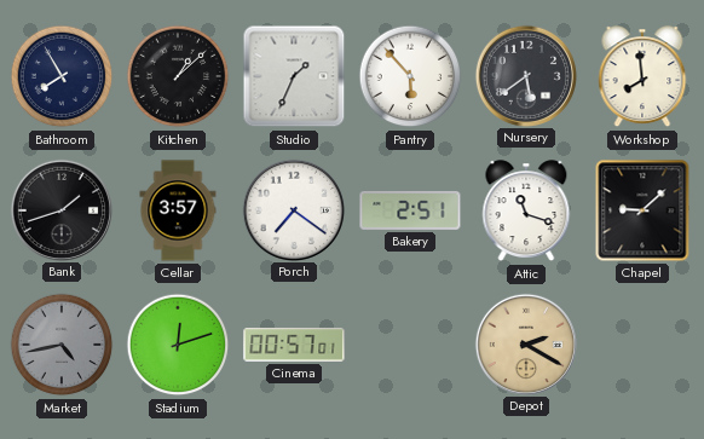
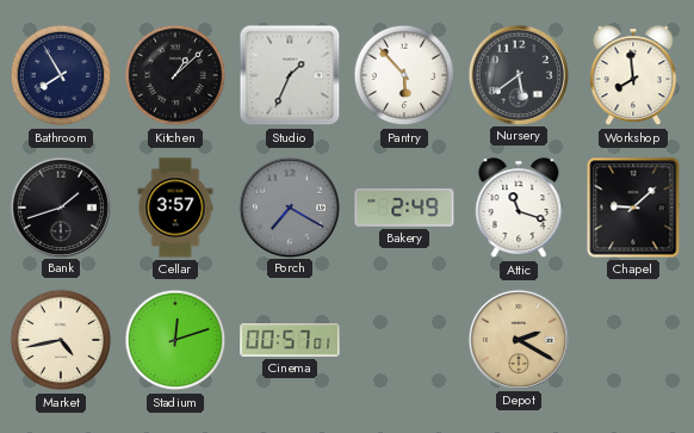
Porch: 7:21 -> 7:20 (289, 206)
Porch dial: white -> grey (289, 206)
Bakery: 2:51 -> 2:49 (404, 208)
Market dial: grey -> cream (61, 340)
